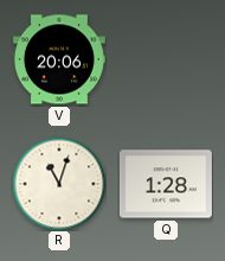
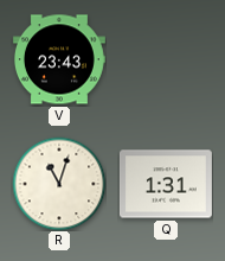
V: 20:06 -> 23:43 (59, 59)
Q: 1:28 -> 1:31 (166, 184)
